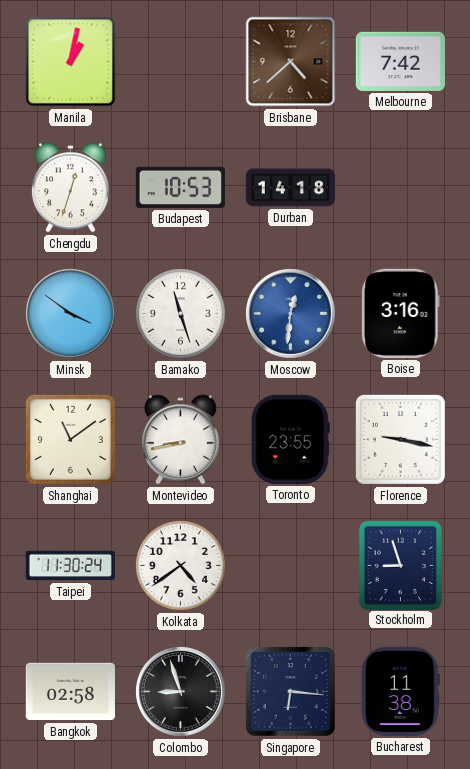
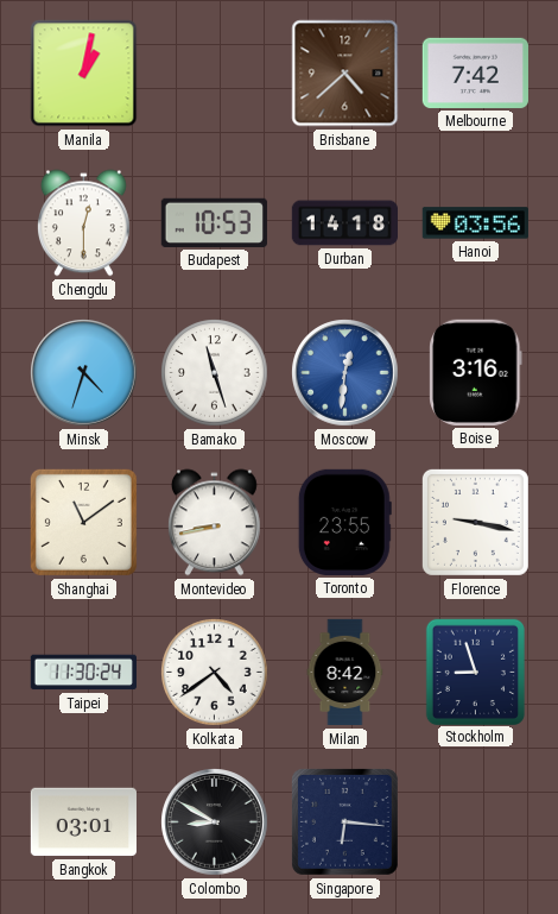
Chengdu: 12:33 -> 12:30 (83, 223)
Hanoi: none -> 03:56 (475, 223)
Minsk: 3:51 -> 4:33 (84, 373)
Milan: none -> 8:42 (345, 673)
Bangkok: 02:58 -> 03:01 (83, 822)
Colombo: 8:57 -> 8:50 (215, 822)
Bucharest: 11:38 -> none (400, 691)
